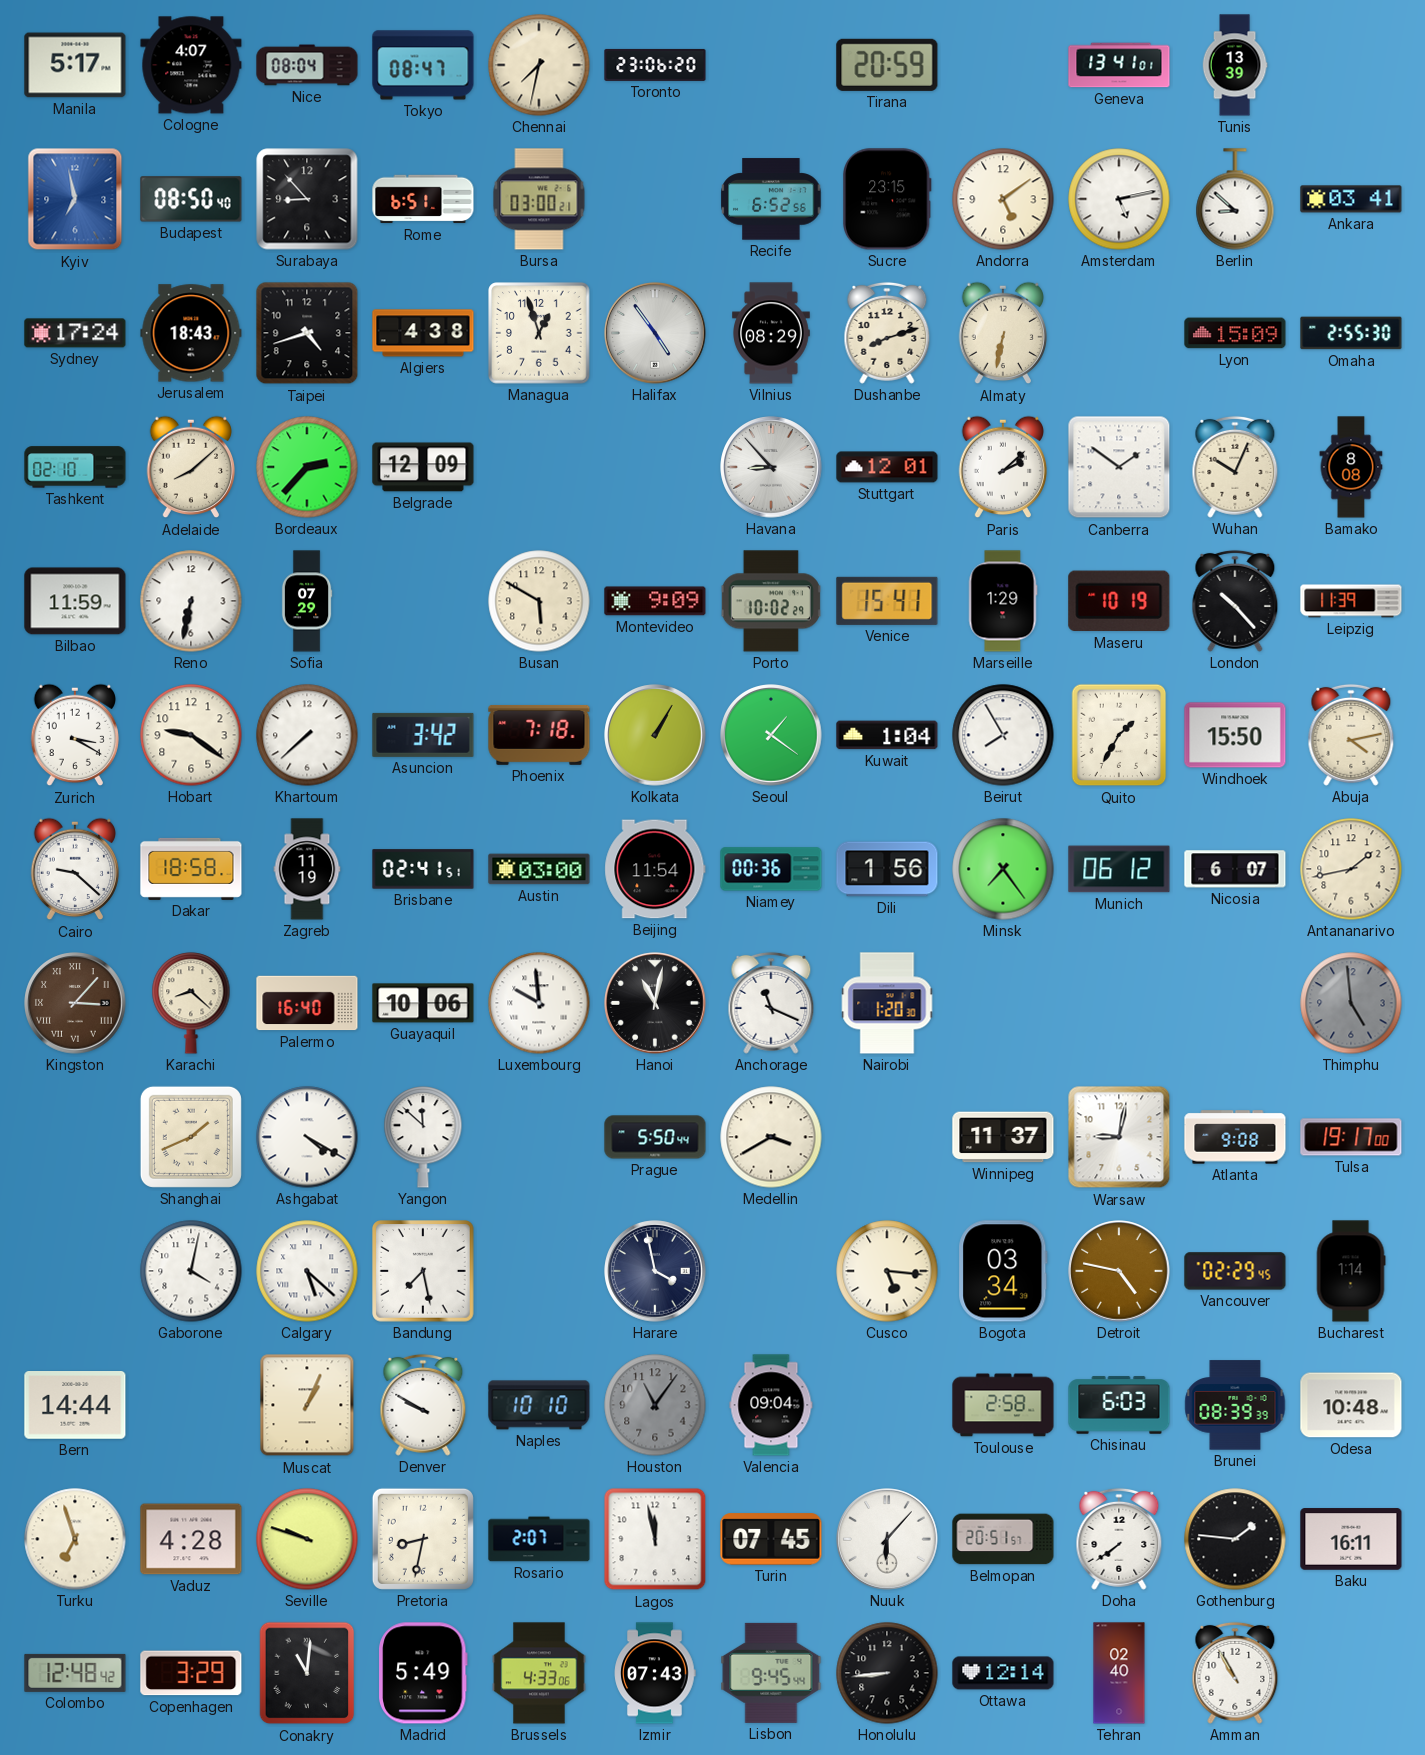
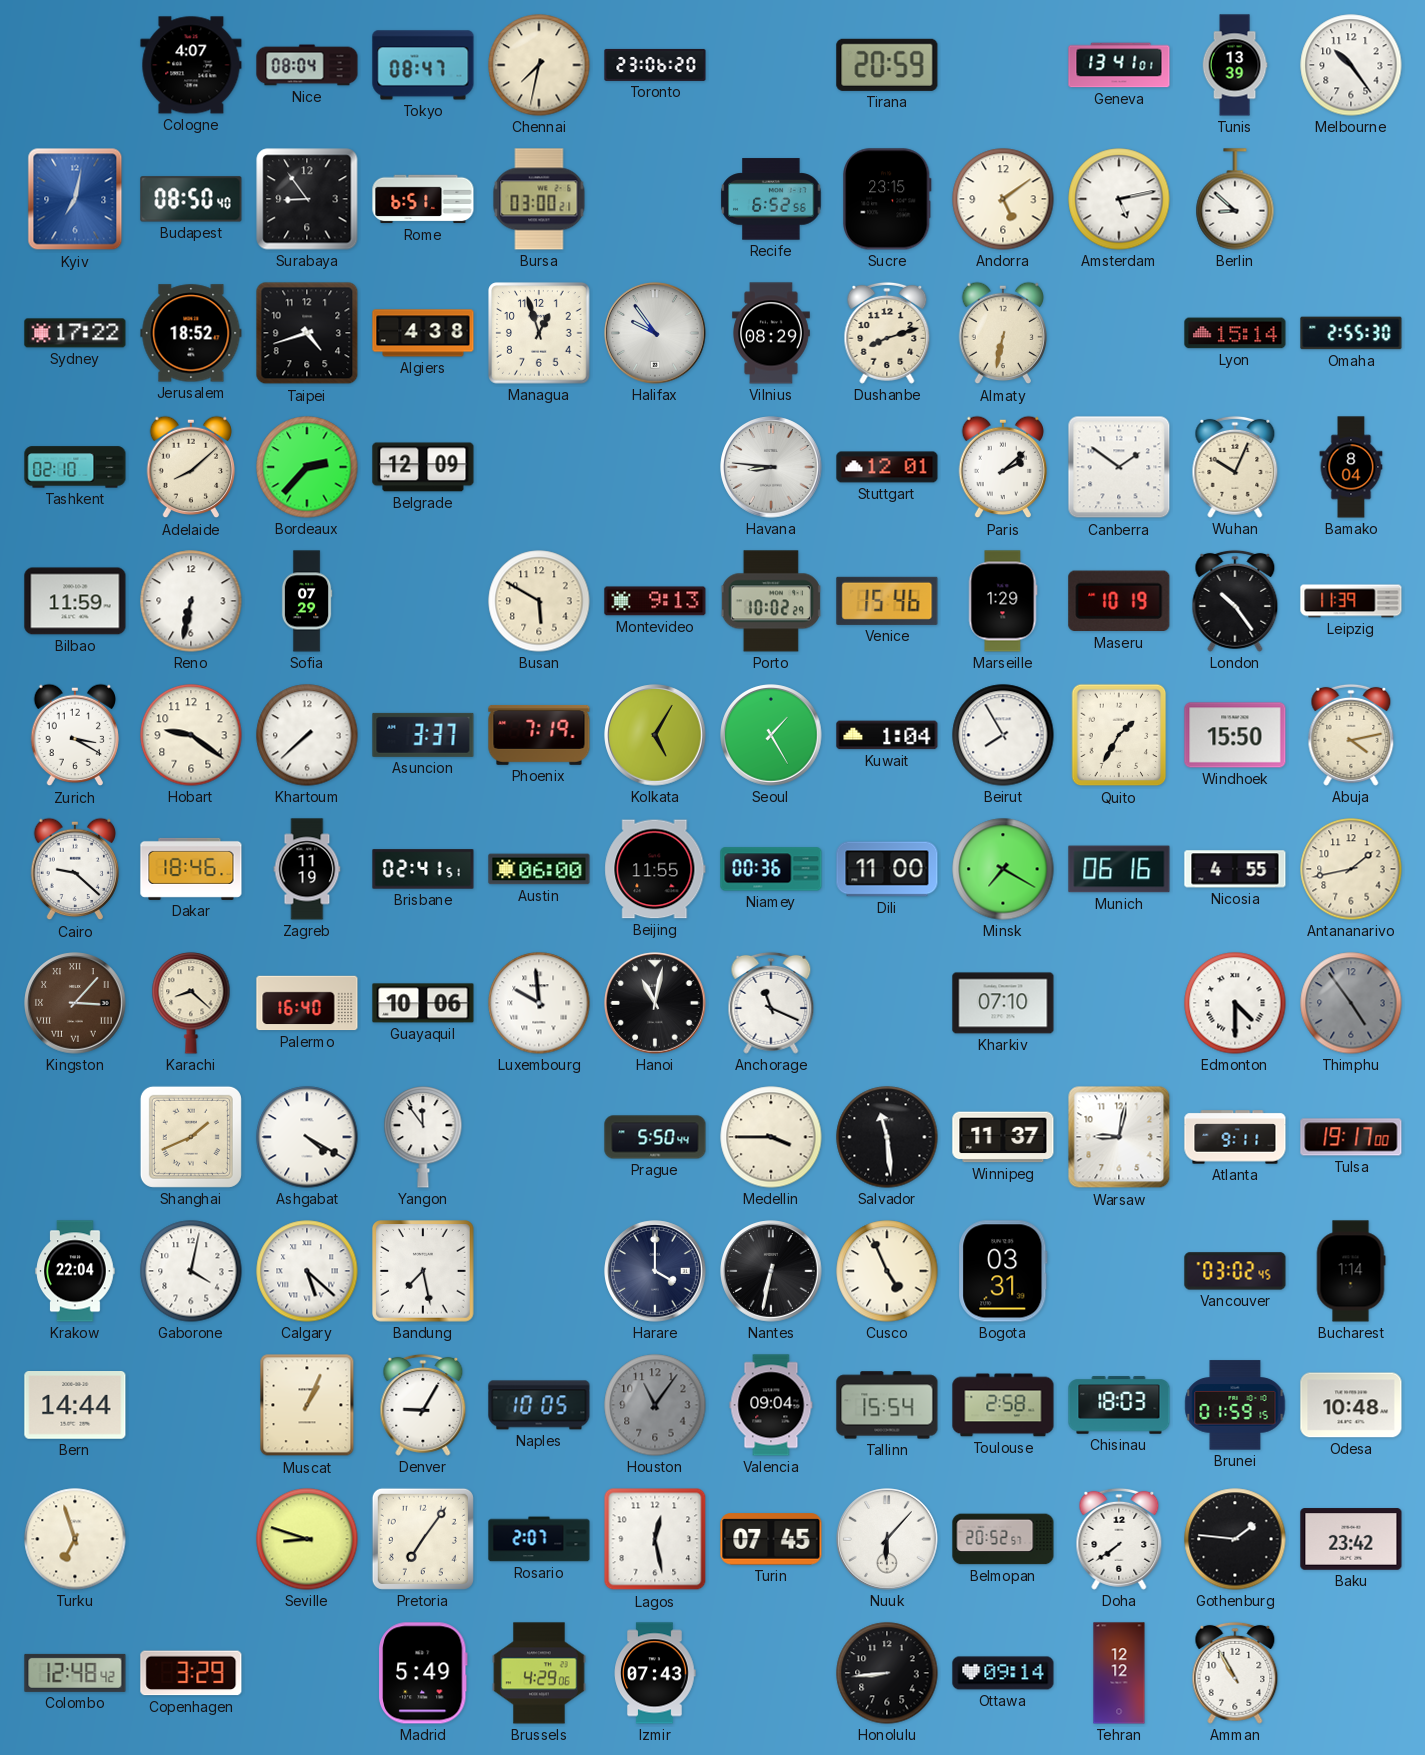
Manila: 5:17 -> none (75, 65)
Melbourne: none -> 10:24 (1351, 65)
Kyiv: 6:58 -> 7:02 (75, 199)
Surabaya: 8:53 -> 8:54 (307, 199)
Ankara: 03:41 -> none (1351, 199)
Sydney: 17:24 -> 17:22 (75, 333)
Jerusalem: 18:43 -> 18:52 (191, 333)
Halifax: 4:54 -> 9:54 (655, 333)
Lyon: 15:09 -> 15:14 (1235, 333)
Havana: 8:53 -> 8:46 (771, 467)
Bamako: 8:08 -> 8:04 (1351, 467)
Montevideo: 9:09 -> 9:13 (655, 601)
Venice: 15:41 -> 15:46 (887, 601)
London: 10:23 -> 10:24 (1235, 601)
Asuncion: 3:42 -> 3:37 (423, 735)
Phoenix: 7:18 -> 7:19 (539, 735)
Kolkata: 1:05 -> 5:05 (655, 735)
Seoul: 1:21 -> 1:25 (771, 735)
Dakar: 18:58 -> 18:46 (191, 869)
Austin: 03:00 -> 06:00 (539, 869)
Beijing: 11:54 -> 11:55 (655, 869)
Dili: 1:56 -> 11:00 (887, 869)
Minsk: 7:24 -> 7:20 (1003, 869)
Munich: 06:12 -> 06:16 (1119, 869)
Nicosia: 6:07 -> 4:55 (1235, 869)
Nairobi: 1:20 -> none (887, 1003)
Kharkiv: none -> 07:10 (1003, 1003)
Edmonton: none -> 4:30 (1235, 1003)
Thimphu: 4:59 -> 4:54 (1351, 1003)
Yangon: 11:52 -> 11:54 (423, 1137)
Medellin: 3:40 -> 3:45 (771, 1137)
Salvador: none -> 11:29 (887, 1137)
Atlanta: 9:08 -> 9:11 (1235, 1137)
Krakow: none -> 22:04 (75, 1271)
Harare: 3:58 -> 4:00 (655, 1271)
Nantes: none -> 6:32 (771, 1271)
Cusco: 5:16 -> 4:56 (887, 1271)
Bogota: 03:34 -> 03:31 (1003, 1271)
Detroit: 4:47 -> none (1119, 1271)
Vancouver: 02:29 -> 03:02 (1235, 1271)
Denver: 9:50 -> 9:05 (423, 1405)
Naples: 10:10 -> 10:05 (539, 1405)
Tallinn: none -> 15:54 (887, 1405)
Chisinau: 6:03 -> 18:03 (1119, 1405)
Brunei: 08:39 -> 01:59 (1235, 1405)
Vaduz: 4:28 -> none (191, 1539)
Seville: 9:48 -> 8:48 (307, 1539)
Pretoria: 8:32 -> 7:06 (423, 1539)
Lagos: 11:58 -> 12:28 (655, 1539)
Belmopan: 20:51 -> 20:52 (1003, 1539)
Baku: 16:11 -> 23:42 (1351, 1539)
Conakry: 11:01 -> none (307, 1673)
Brussels: 4:33 -> 4:29 (539, 1673)
Lisbon: 9:45 -> none (771, 1673)
Ottawa: 12:14 -> 09:14 (1003, 1673)
Tehran: 02:40 -> 12:12 (1119, 1673)
